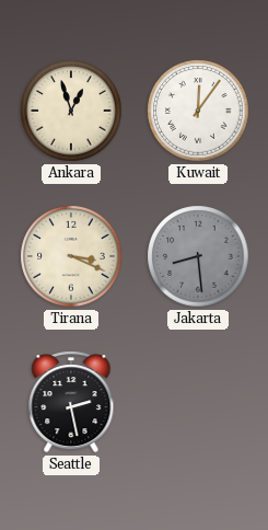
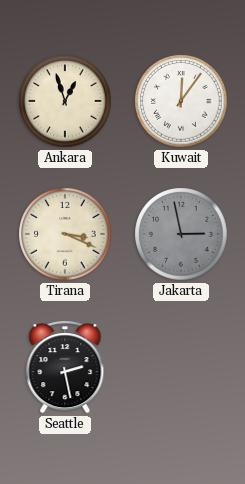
Jakarta: 8:29 -> 2:58 (181, 234)
